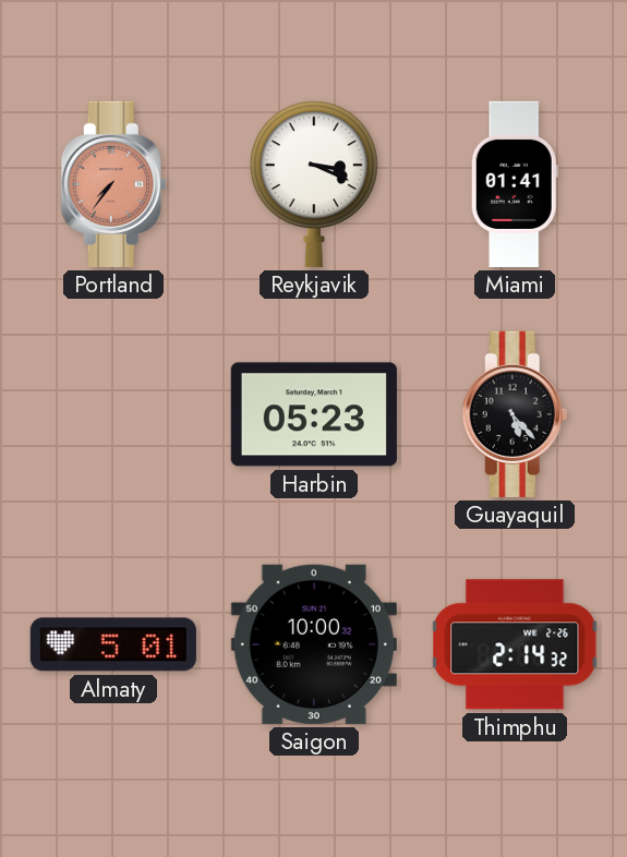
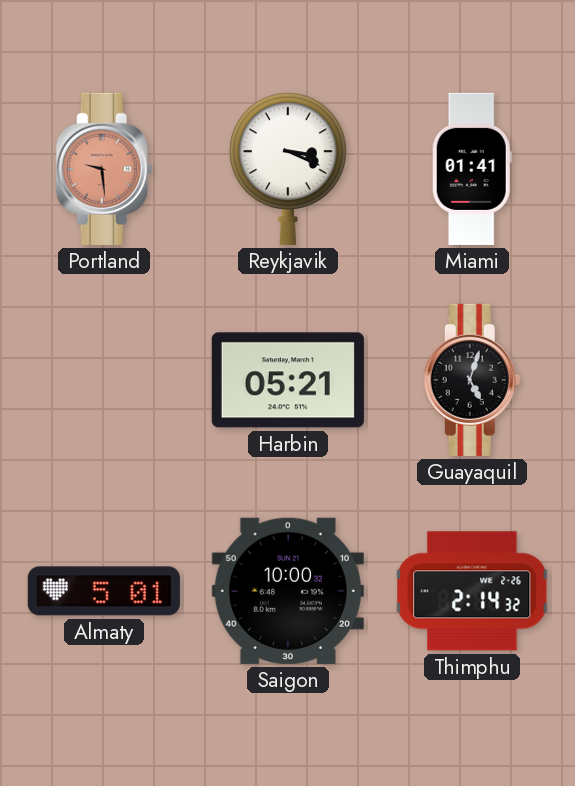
Portland: 7:36 -> 9:29 (104, 169)
Harbin: 05:23 -> 05:21 (288, 380)
Guayaquil: 5:23 -> 5:03 (472, 380)
